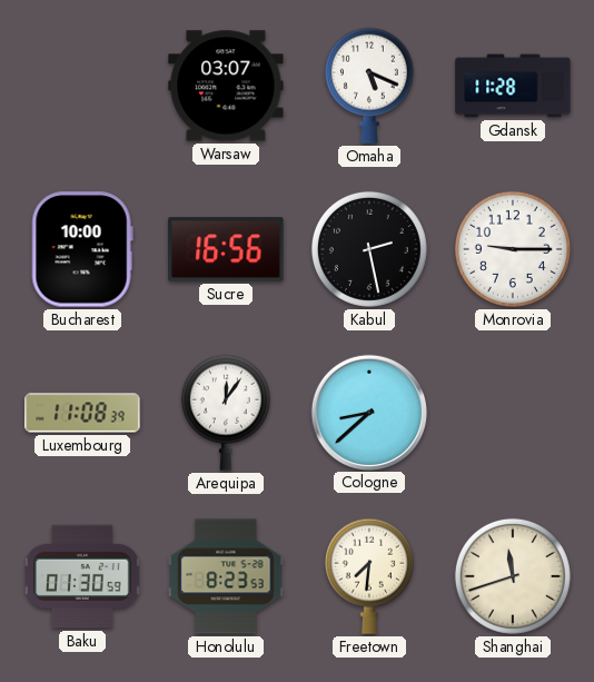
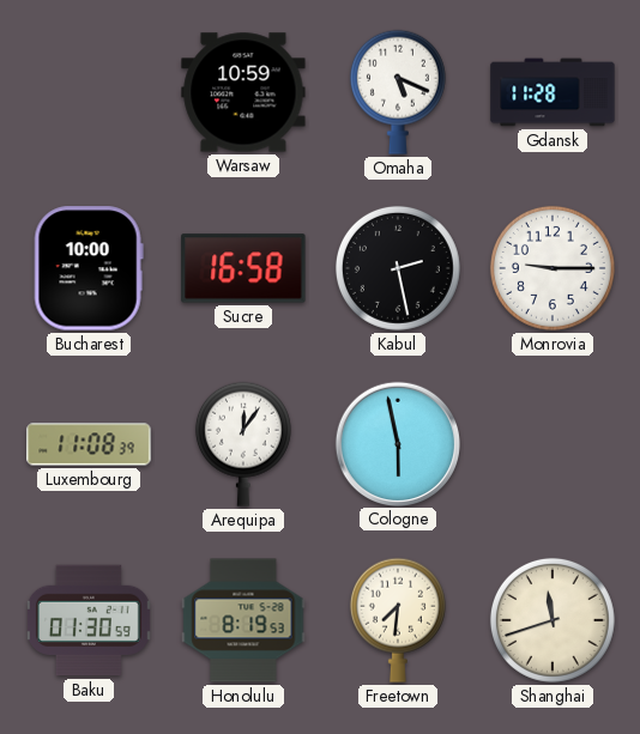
Warsaw: 03:07 -> 10:59 (243, 92)
Sucre: 16:56 -> 16:58 (243, 268)
Cologne: 8:38 -> 5:58 (397, 443)
Honolulu: 8:23 -> 8:19 (243, 620)
